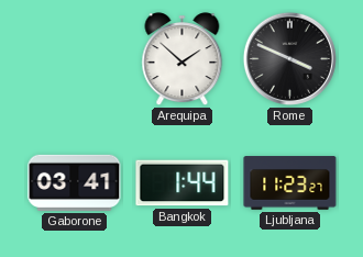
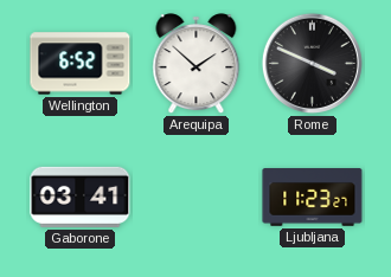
Wellington: none -> 6:52 (81, 64)
Bangkok: 1:44 -> none (183, 183)
